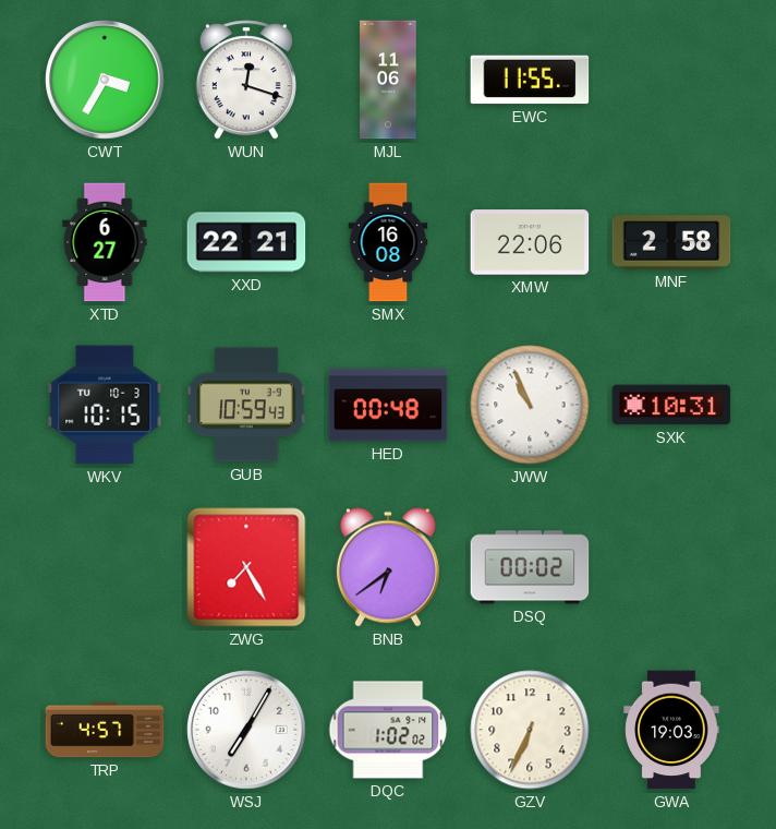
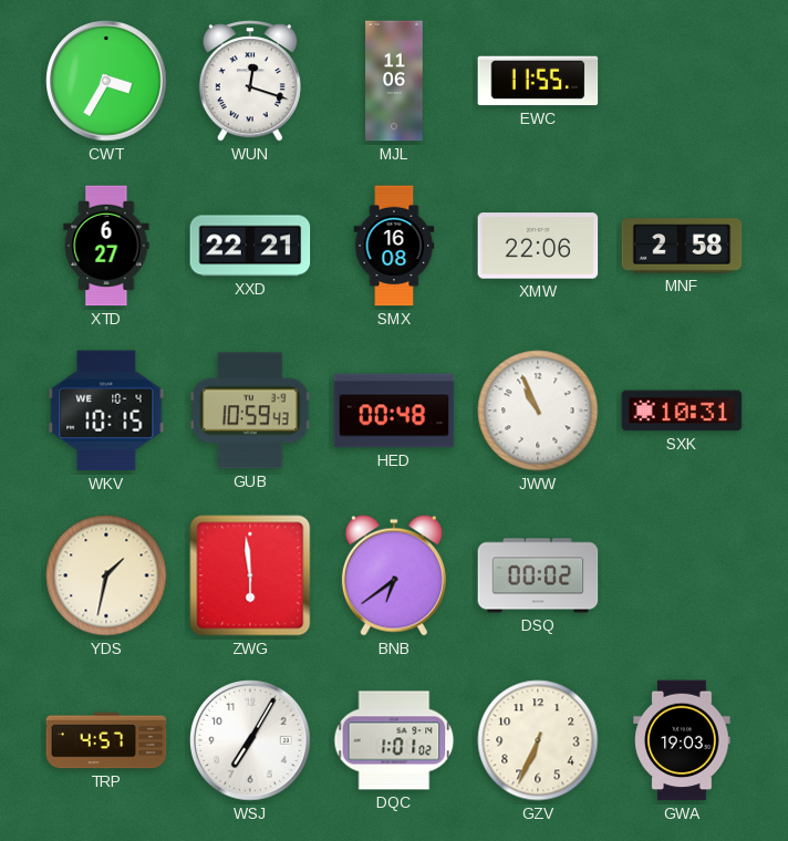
WKV date: TU 10-3 -> WE 10-4 (106, 411)
YDS: none -> 1:32 (106, 575)
ZWG: 7:25 -> 5:59 (250, 575)
DQC: 1:02 -> 1:01 (394, 740)
